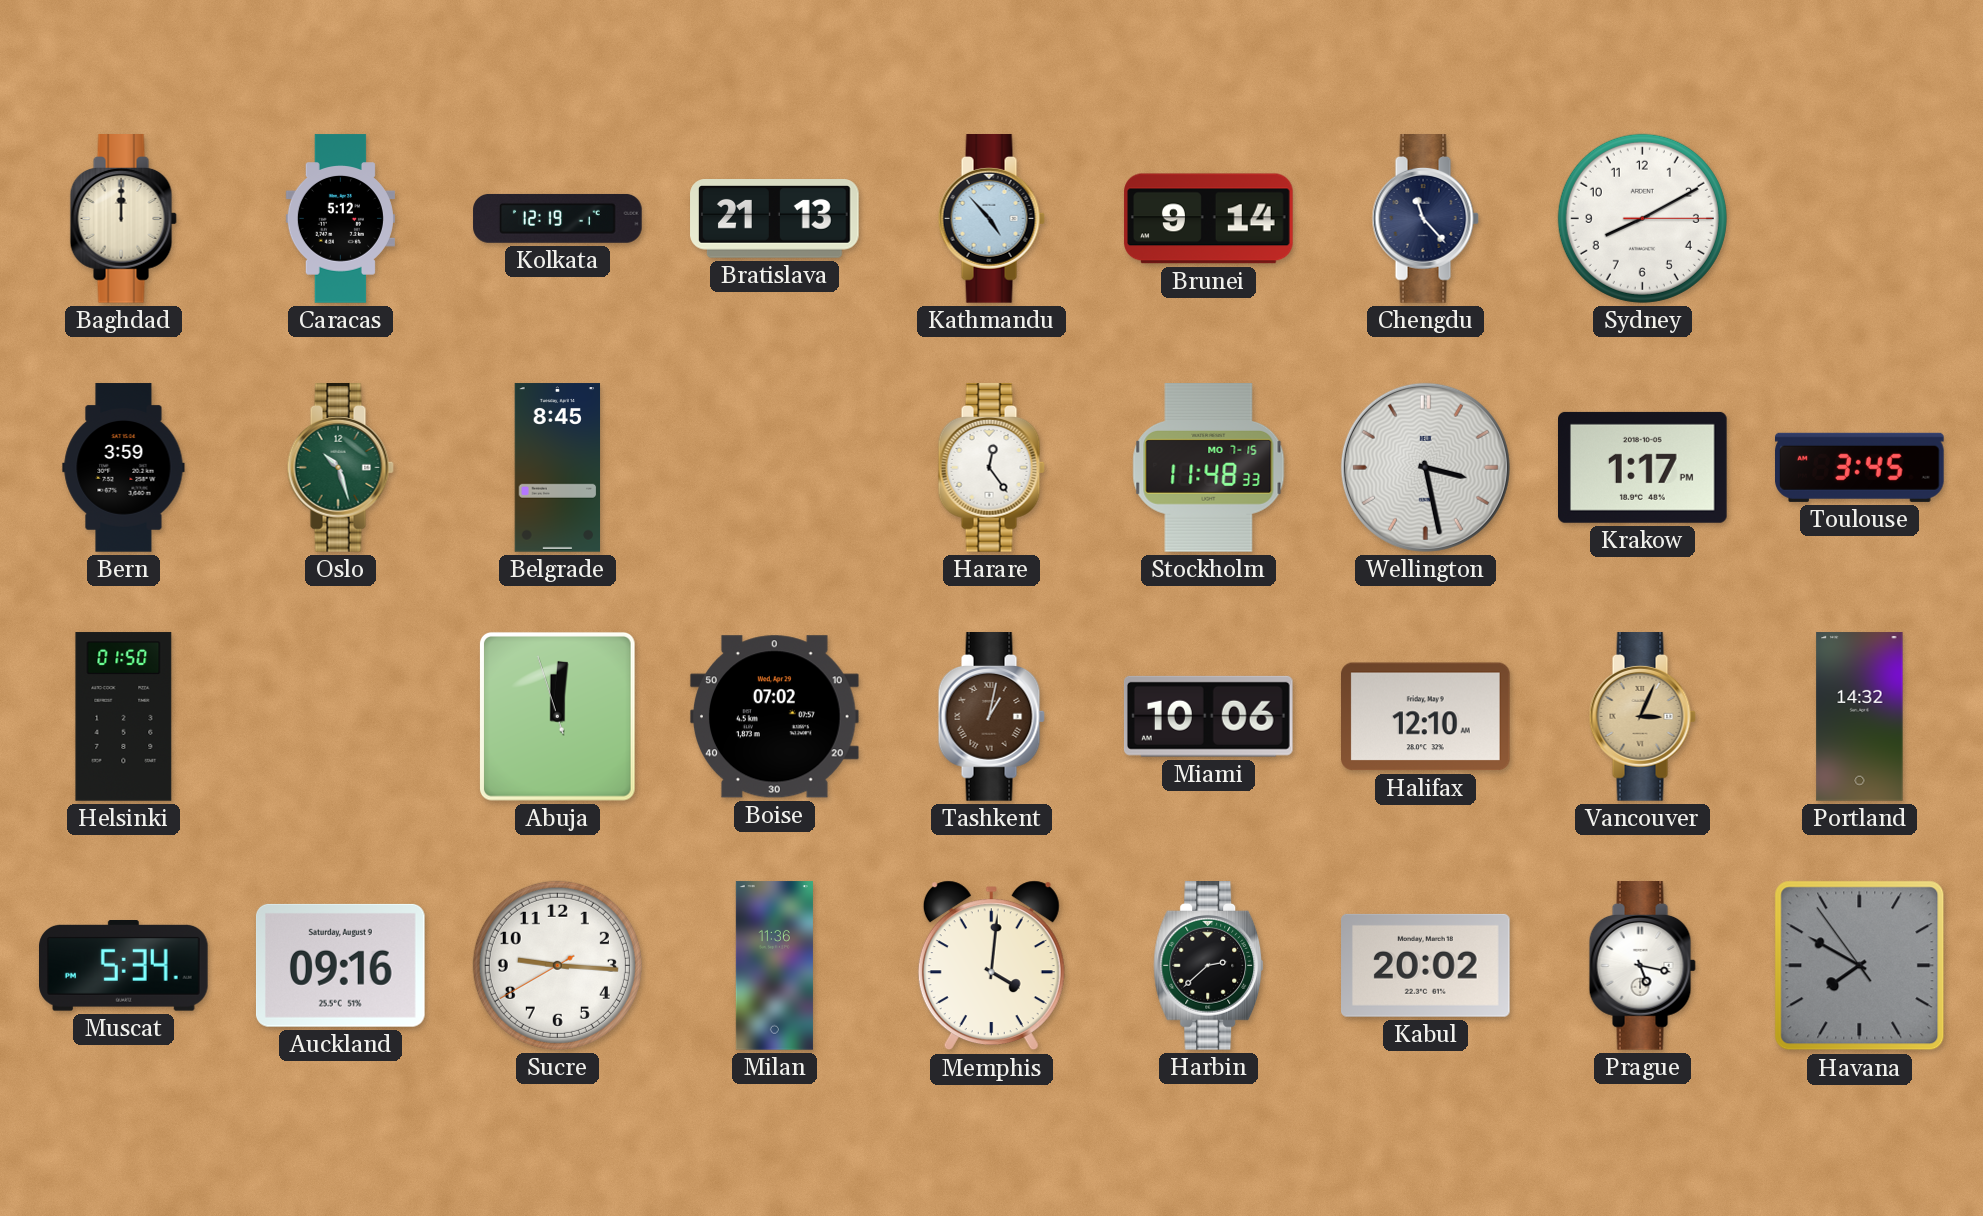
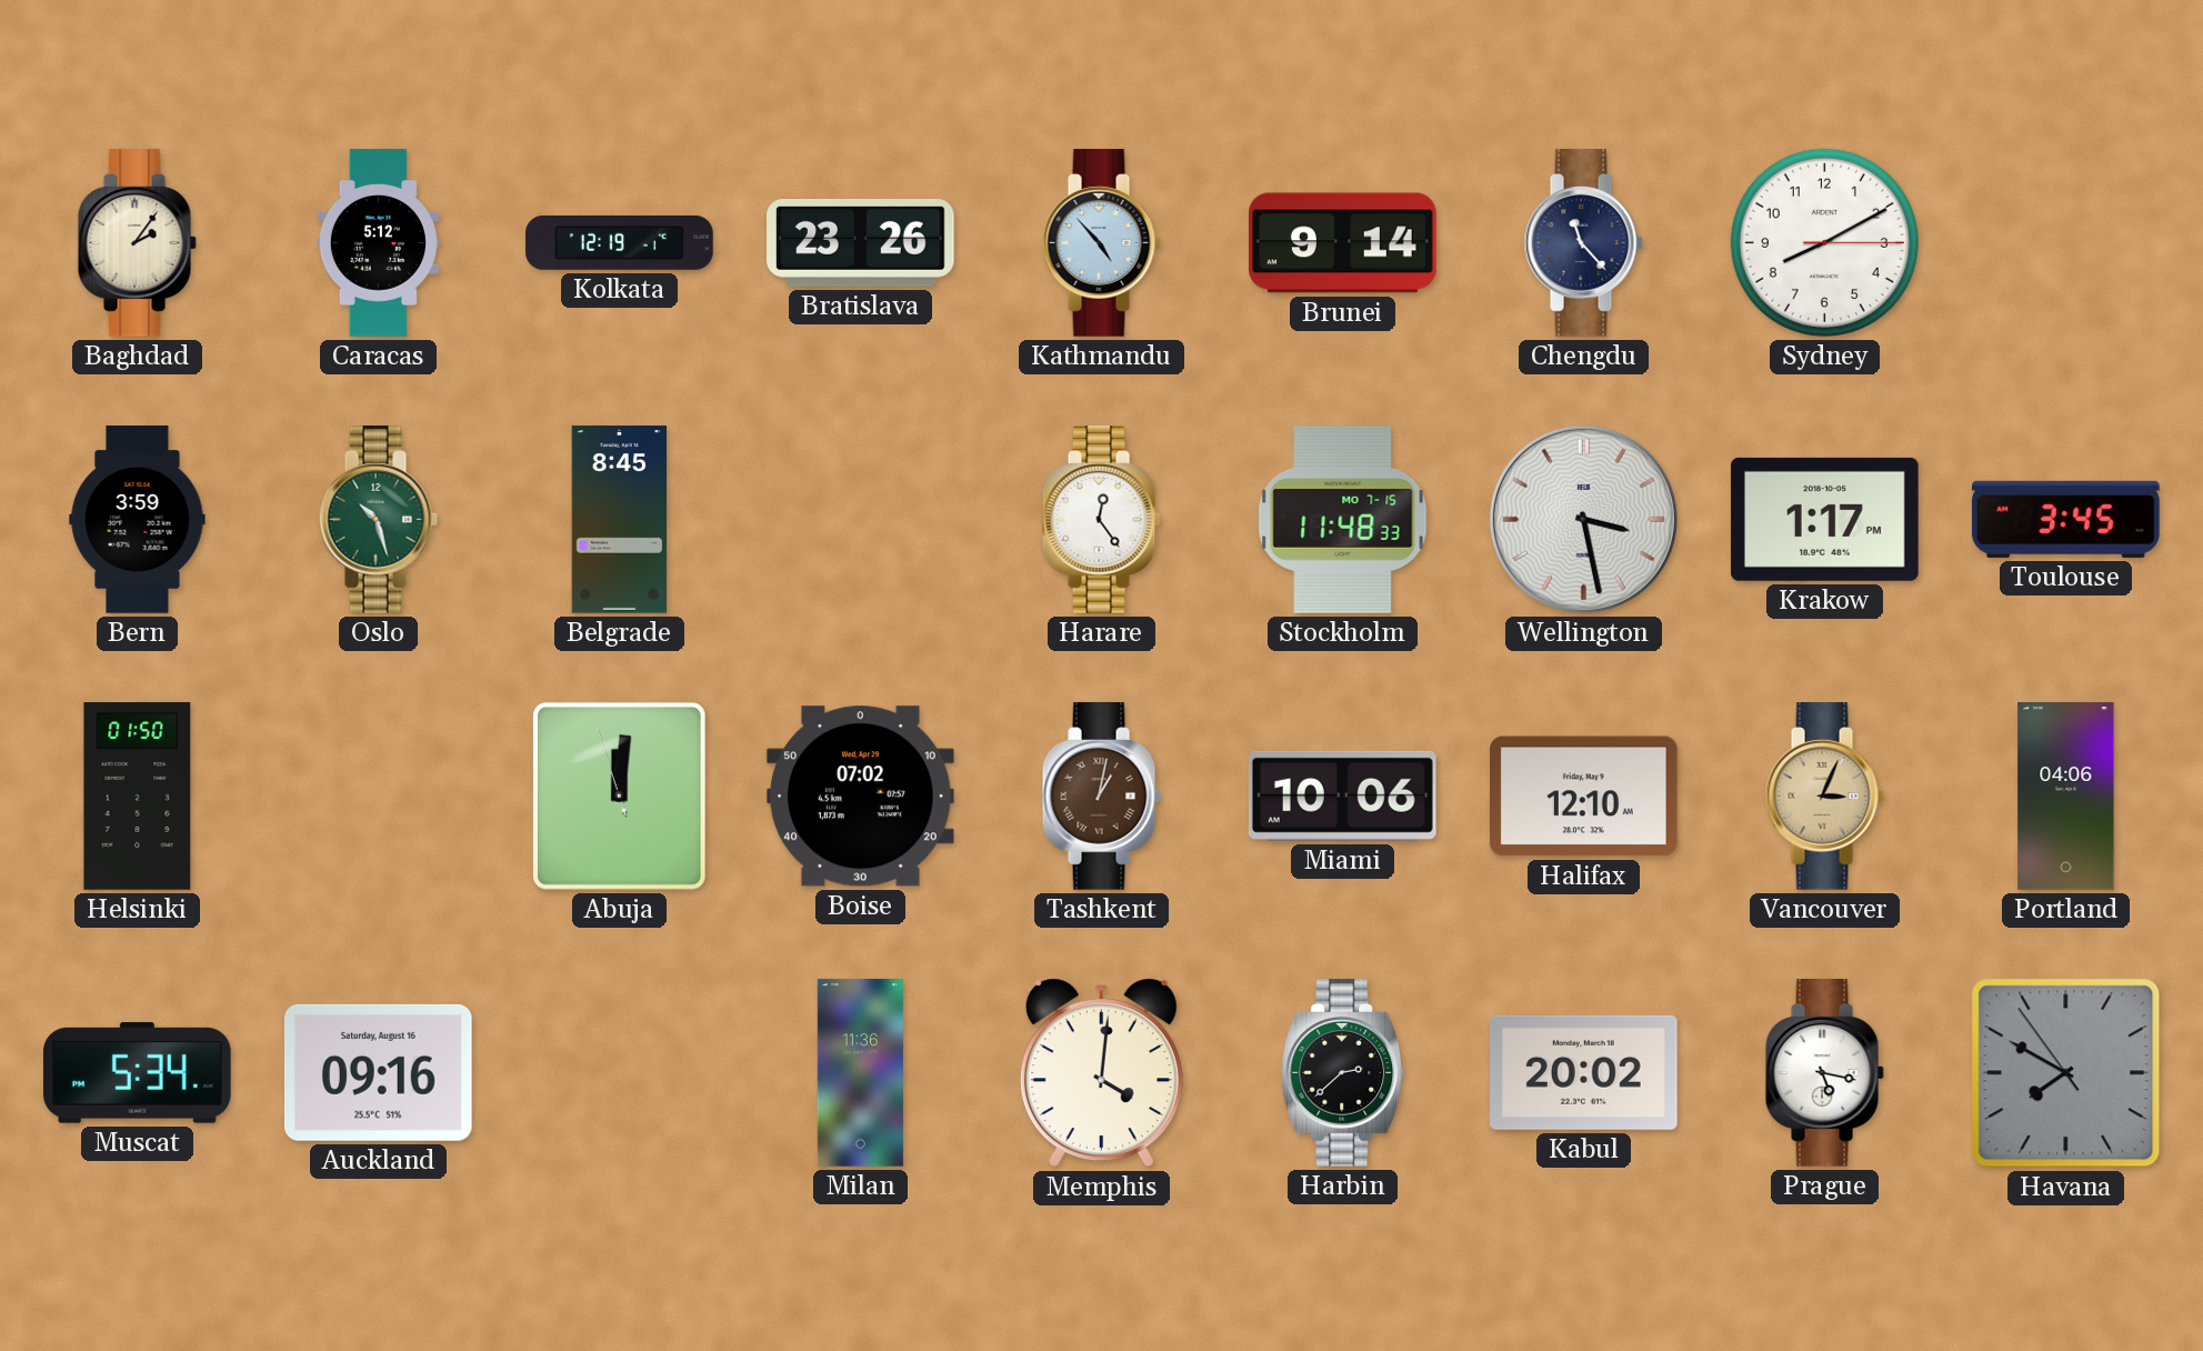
Baghdad: 12:00 -> 2:06 (137, 243)
Bratislava: 21:13 -> 23:26 (861, 243)
Portland: 14:32 -> 04:06 (2066, 797)
Auckland date: Saturday, August 9 -> Saturday, August 16 (378, 1072)
Sucre: 9:15 -> none (557, 965)
